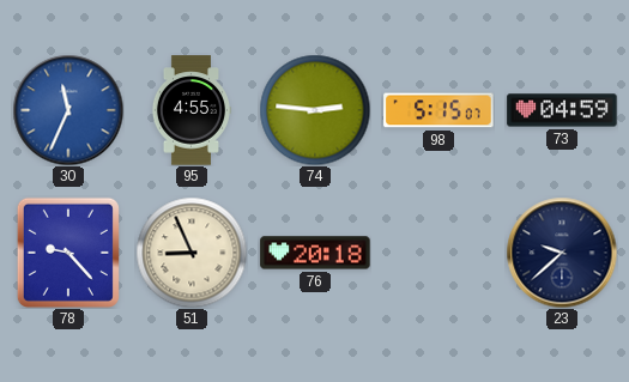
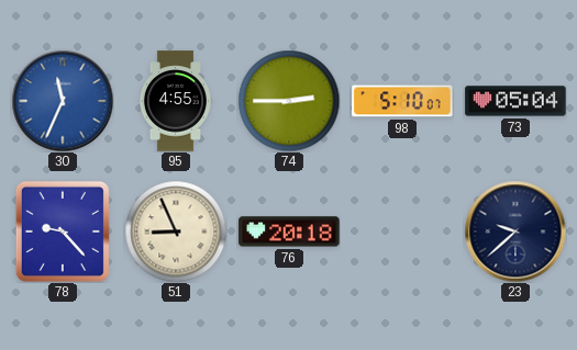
74: 2:46 -> 2:45 (289, 101)
98: 5:15 -> 5:10 (402, 101)
73: 04:59 -> 05:04 (515, 101)
